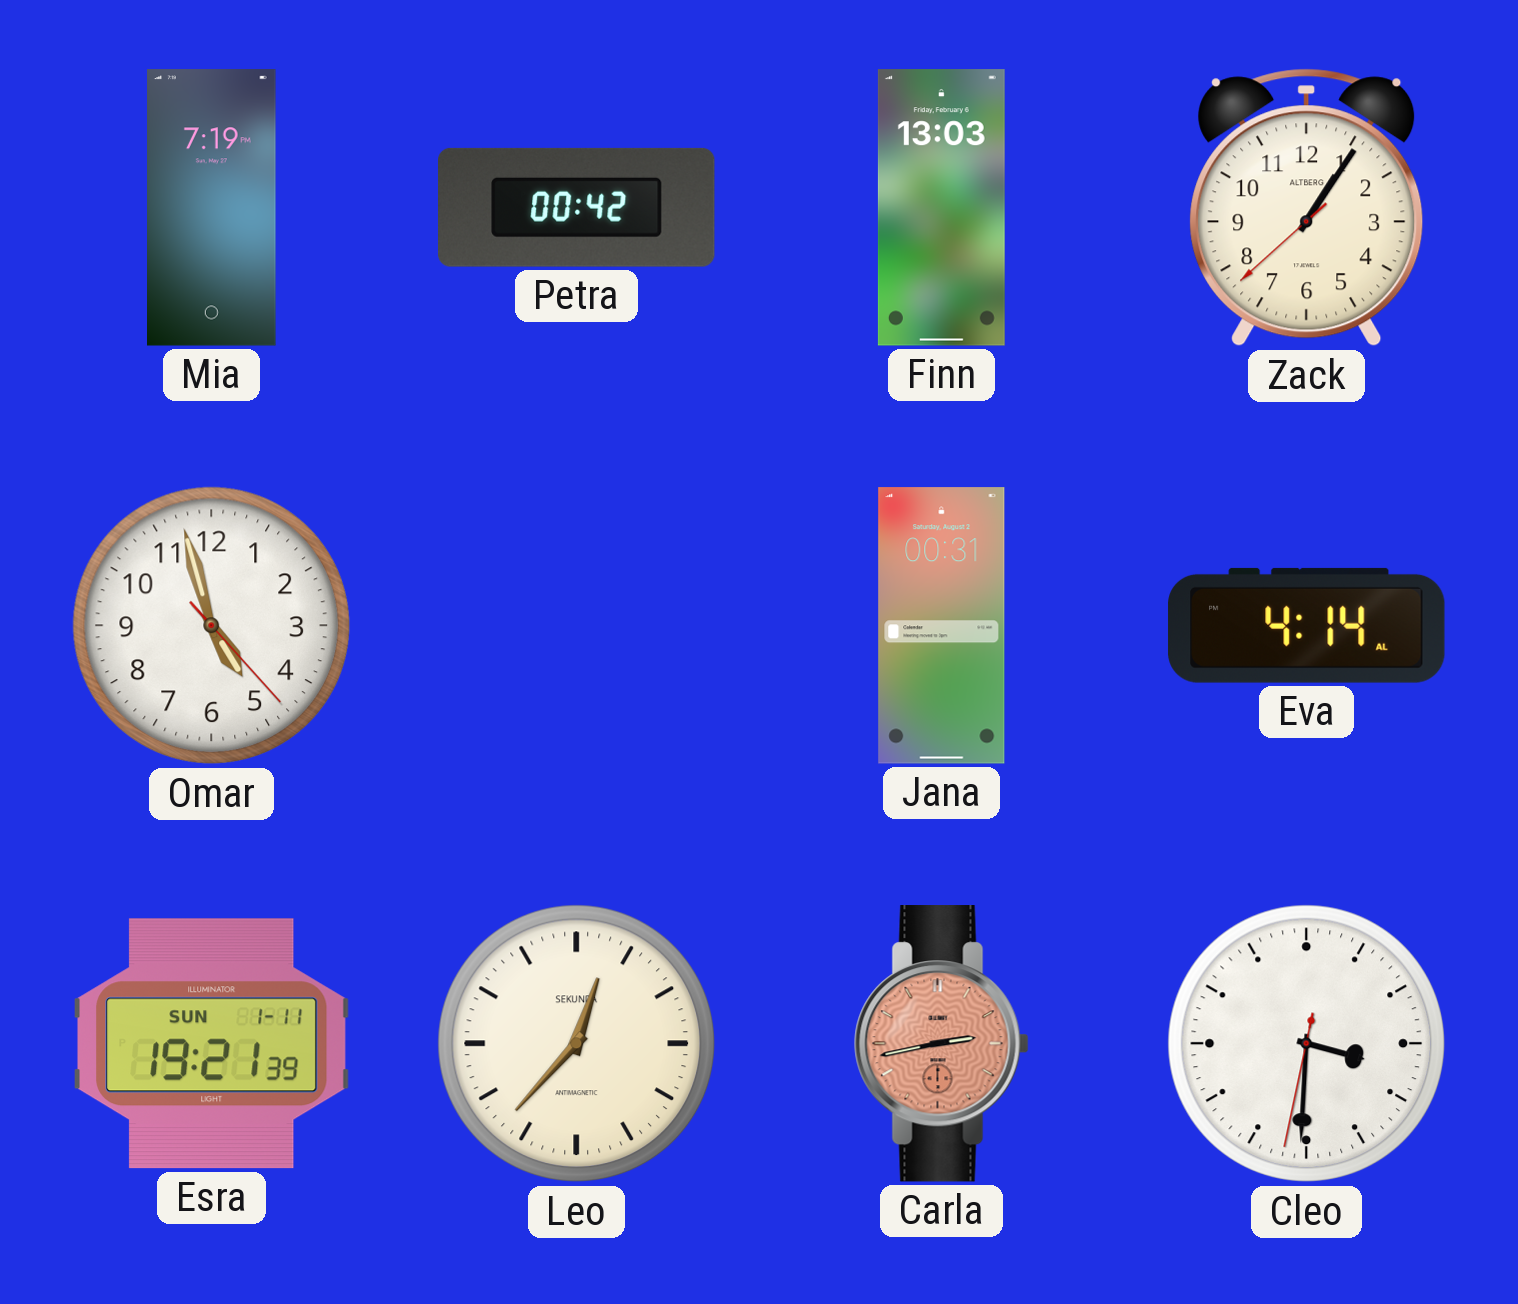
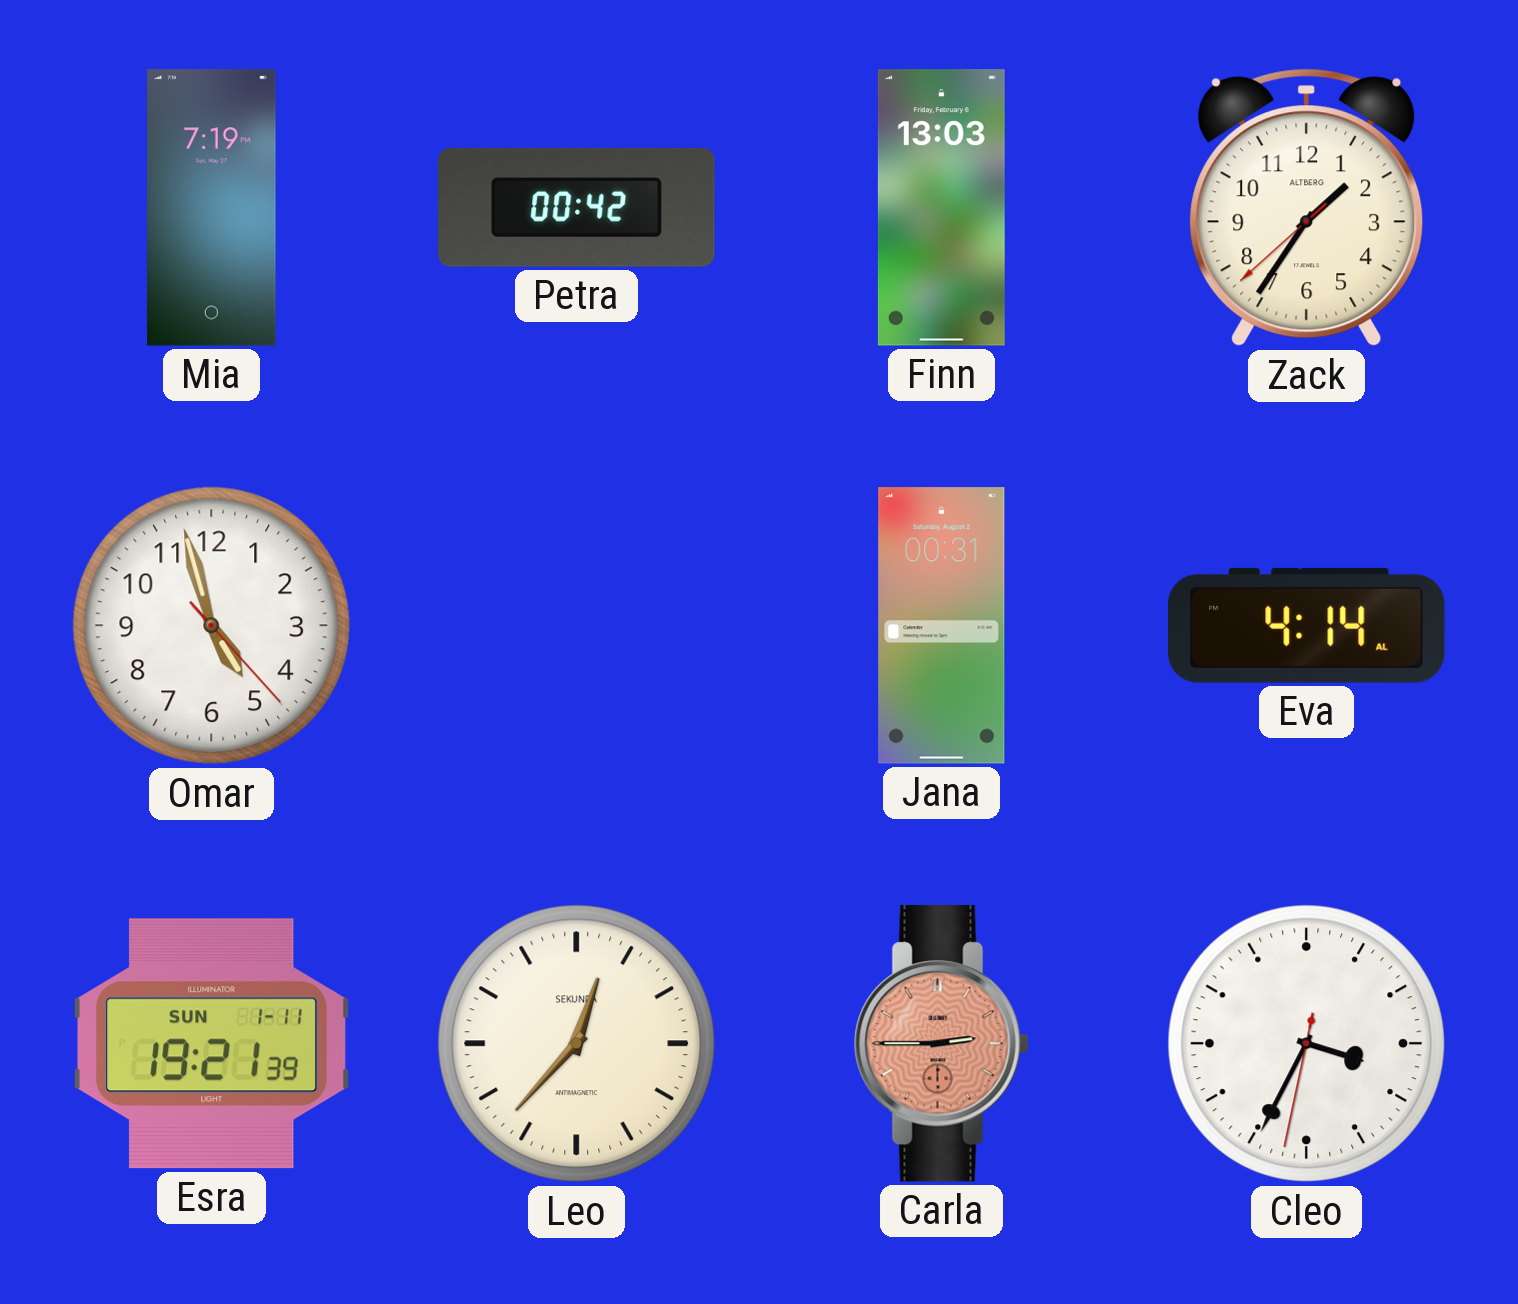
Zack: 1:05 -> 1:35 (1307, 208)
Carla: 2:43 -> 2:45 (941, 1044)
Cleo: 3:30 -> 3:34 (1307, 1044)
